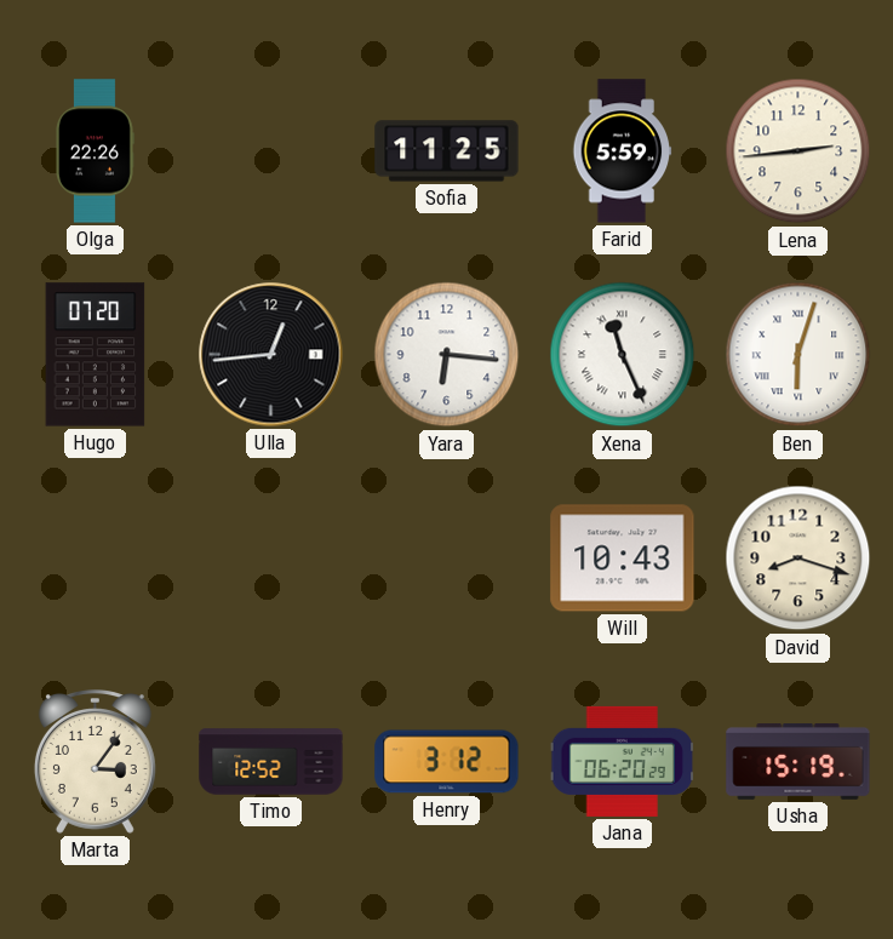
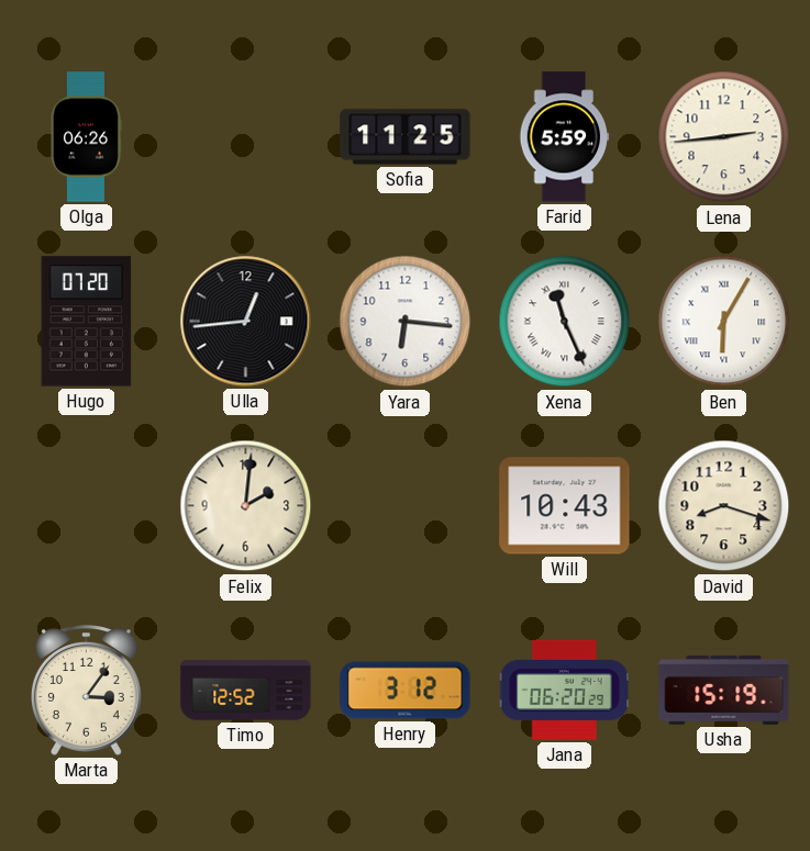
Olga: 22:26 -> 06:26 (87, 137)
Ben: 6:03 -> 6:05 (724, 322)
Felix: none -> 2:01 (246, 506)
